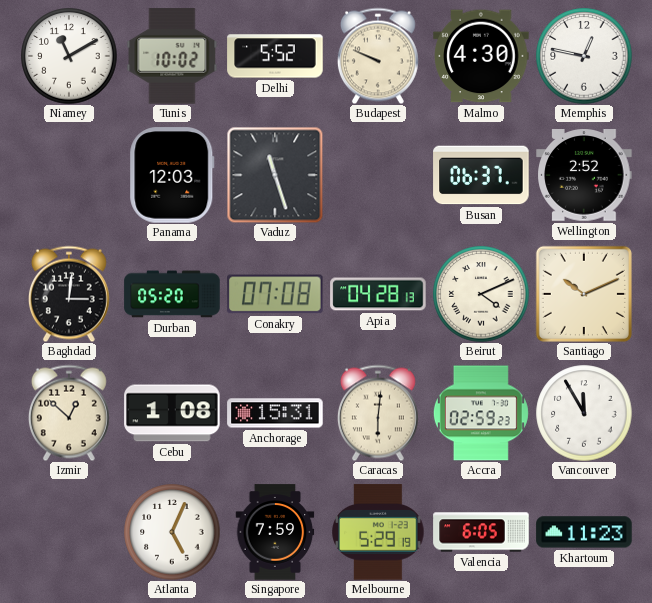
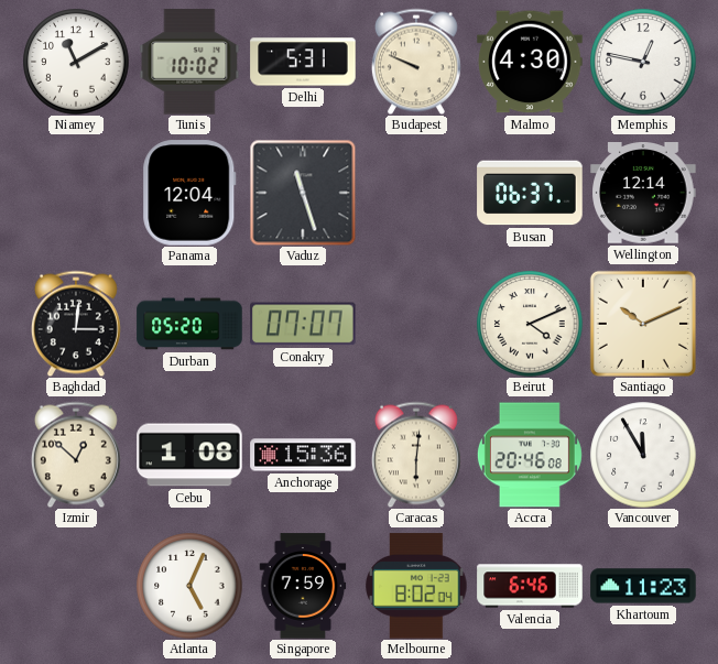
Delhi: 5:52 -> 5:31 (303, 62)
Panama: 12:03 -> 12:04 (189, 193)
Wellington: 2:52 -> 12:14 (643, 193)
Conakry: 07:08 -> 07:07 (303, 324)
Apia: 04:28 -> none (378, 294)
Anchorage: 15:31 -> 15:36 (303, 455)
Accra: 02:59 -> 20:46 (530, 455)
Melbourne: 5:29 -> 8:02 (416, 586)
Valencia: 6:05 -> 6:46 (530, 586)
